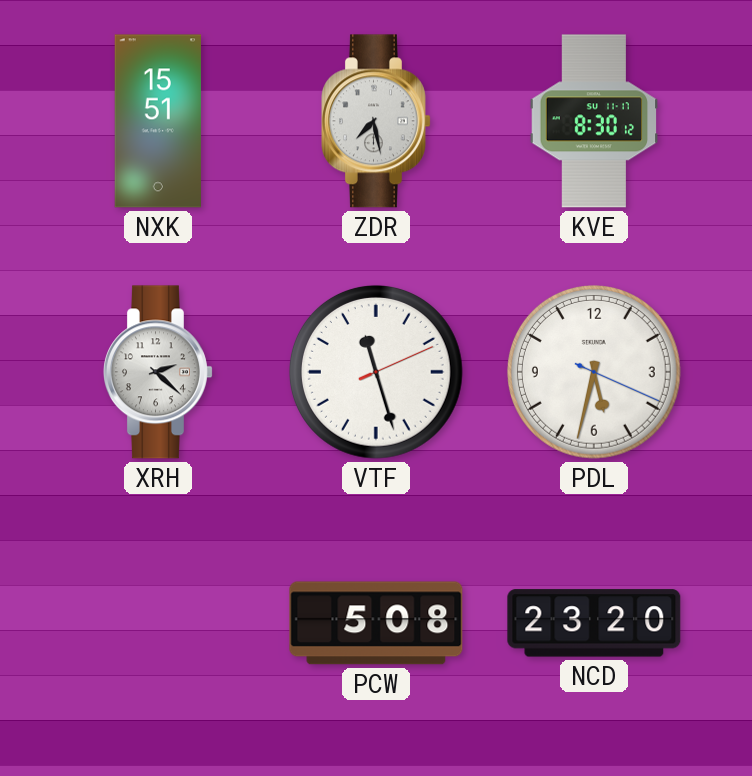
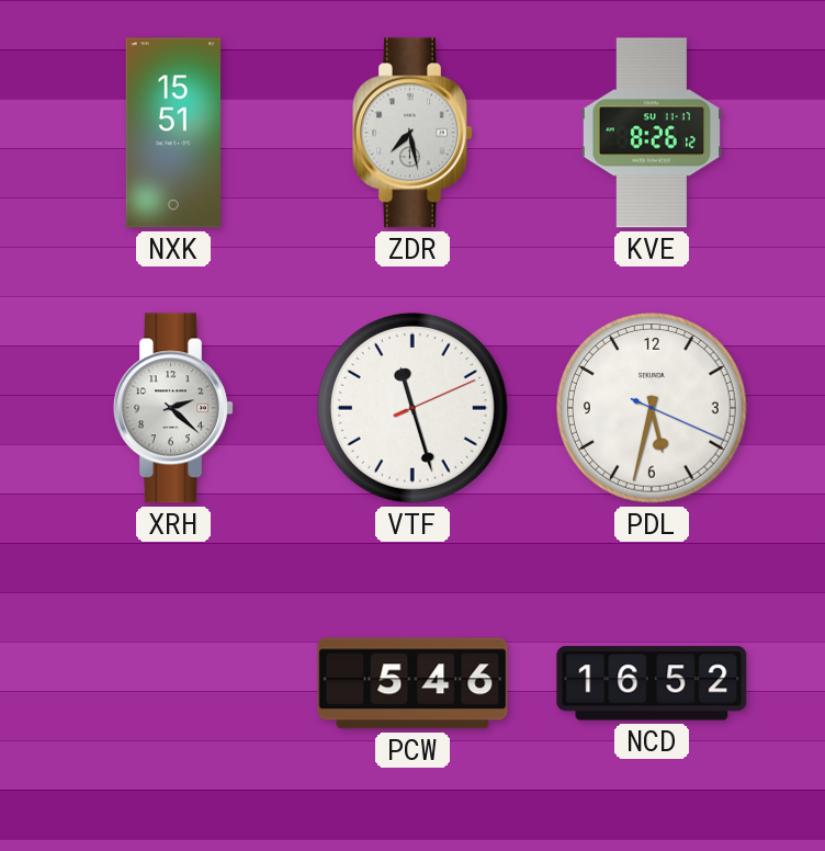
KVE: 8:30 -> 8:26 (652, 133)
PCW: 5:08 -> 5:46 (412, 683)
NCD: 23:20 -> 16:52 (652, 683)
